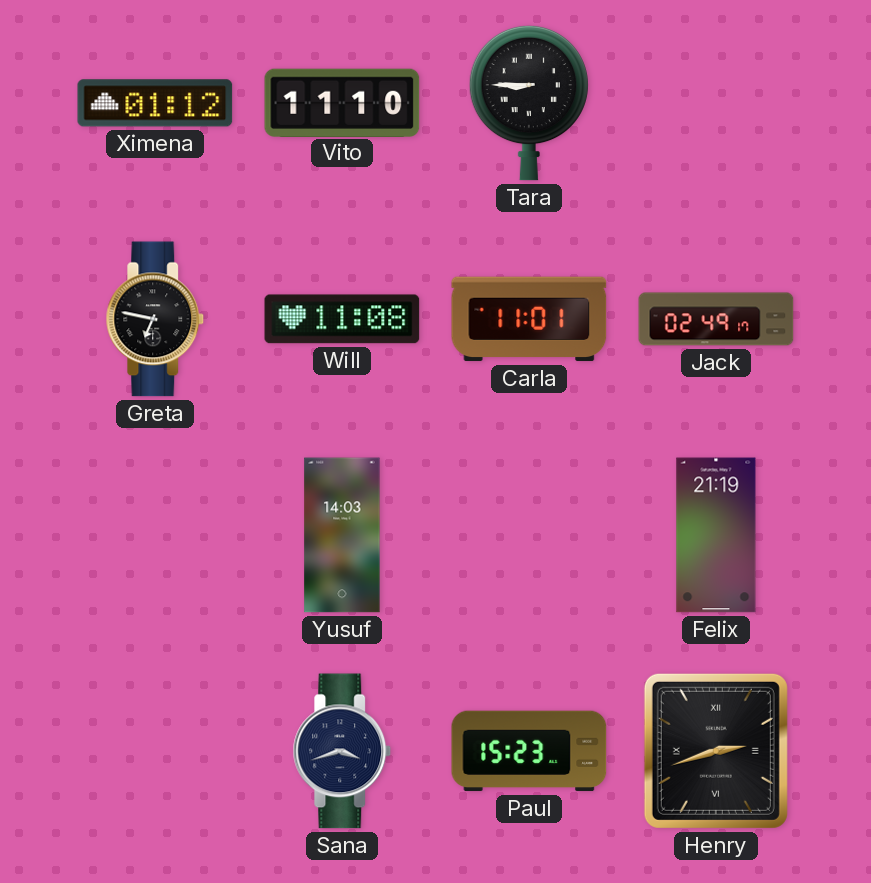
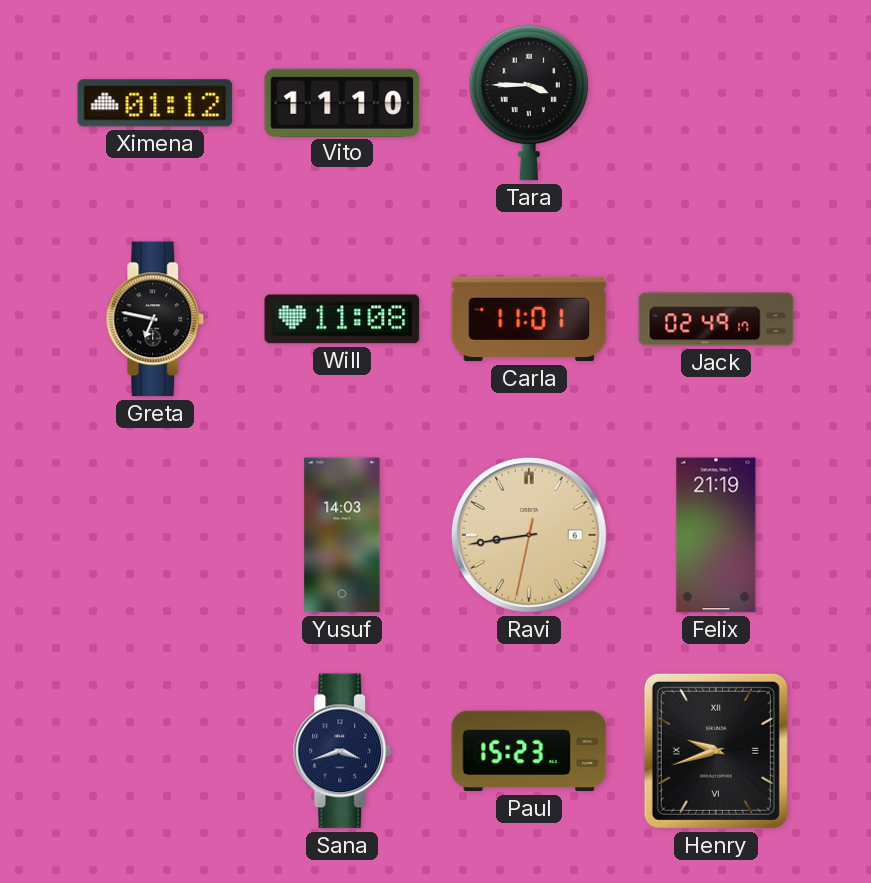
Tara: 8:45 -> 3:45 (529, 103)
Ravi: none -> 8:43 (529, 535)
Henry: 2:42 -> 9:42 (716, 751)
